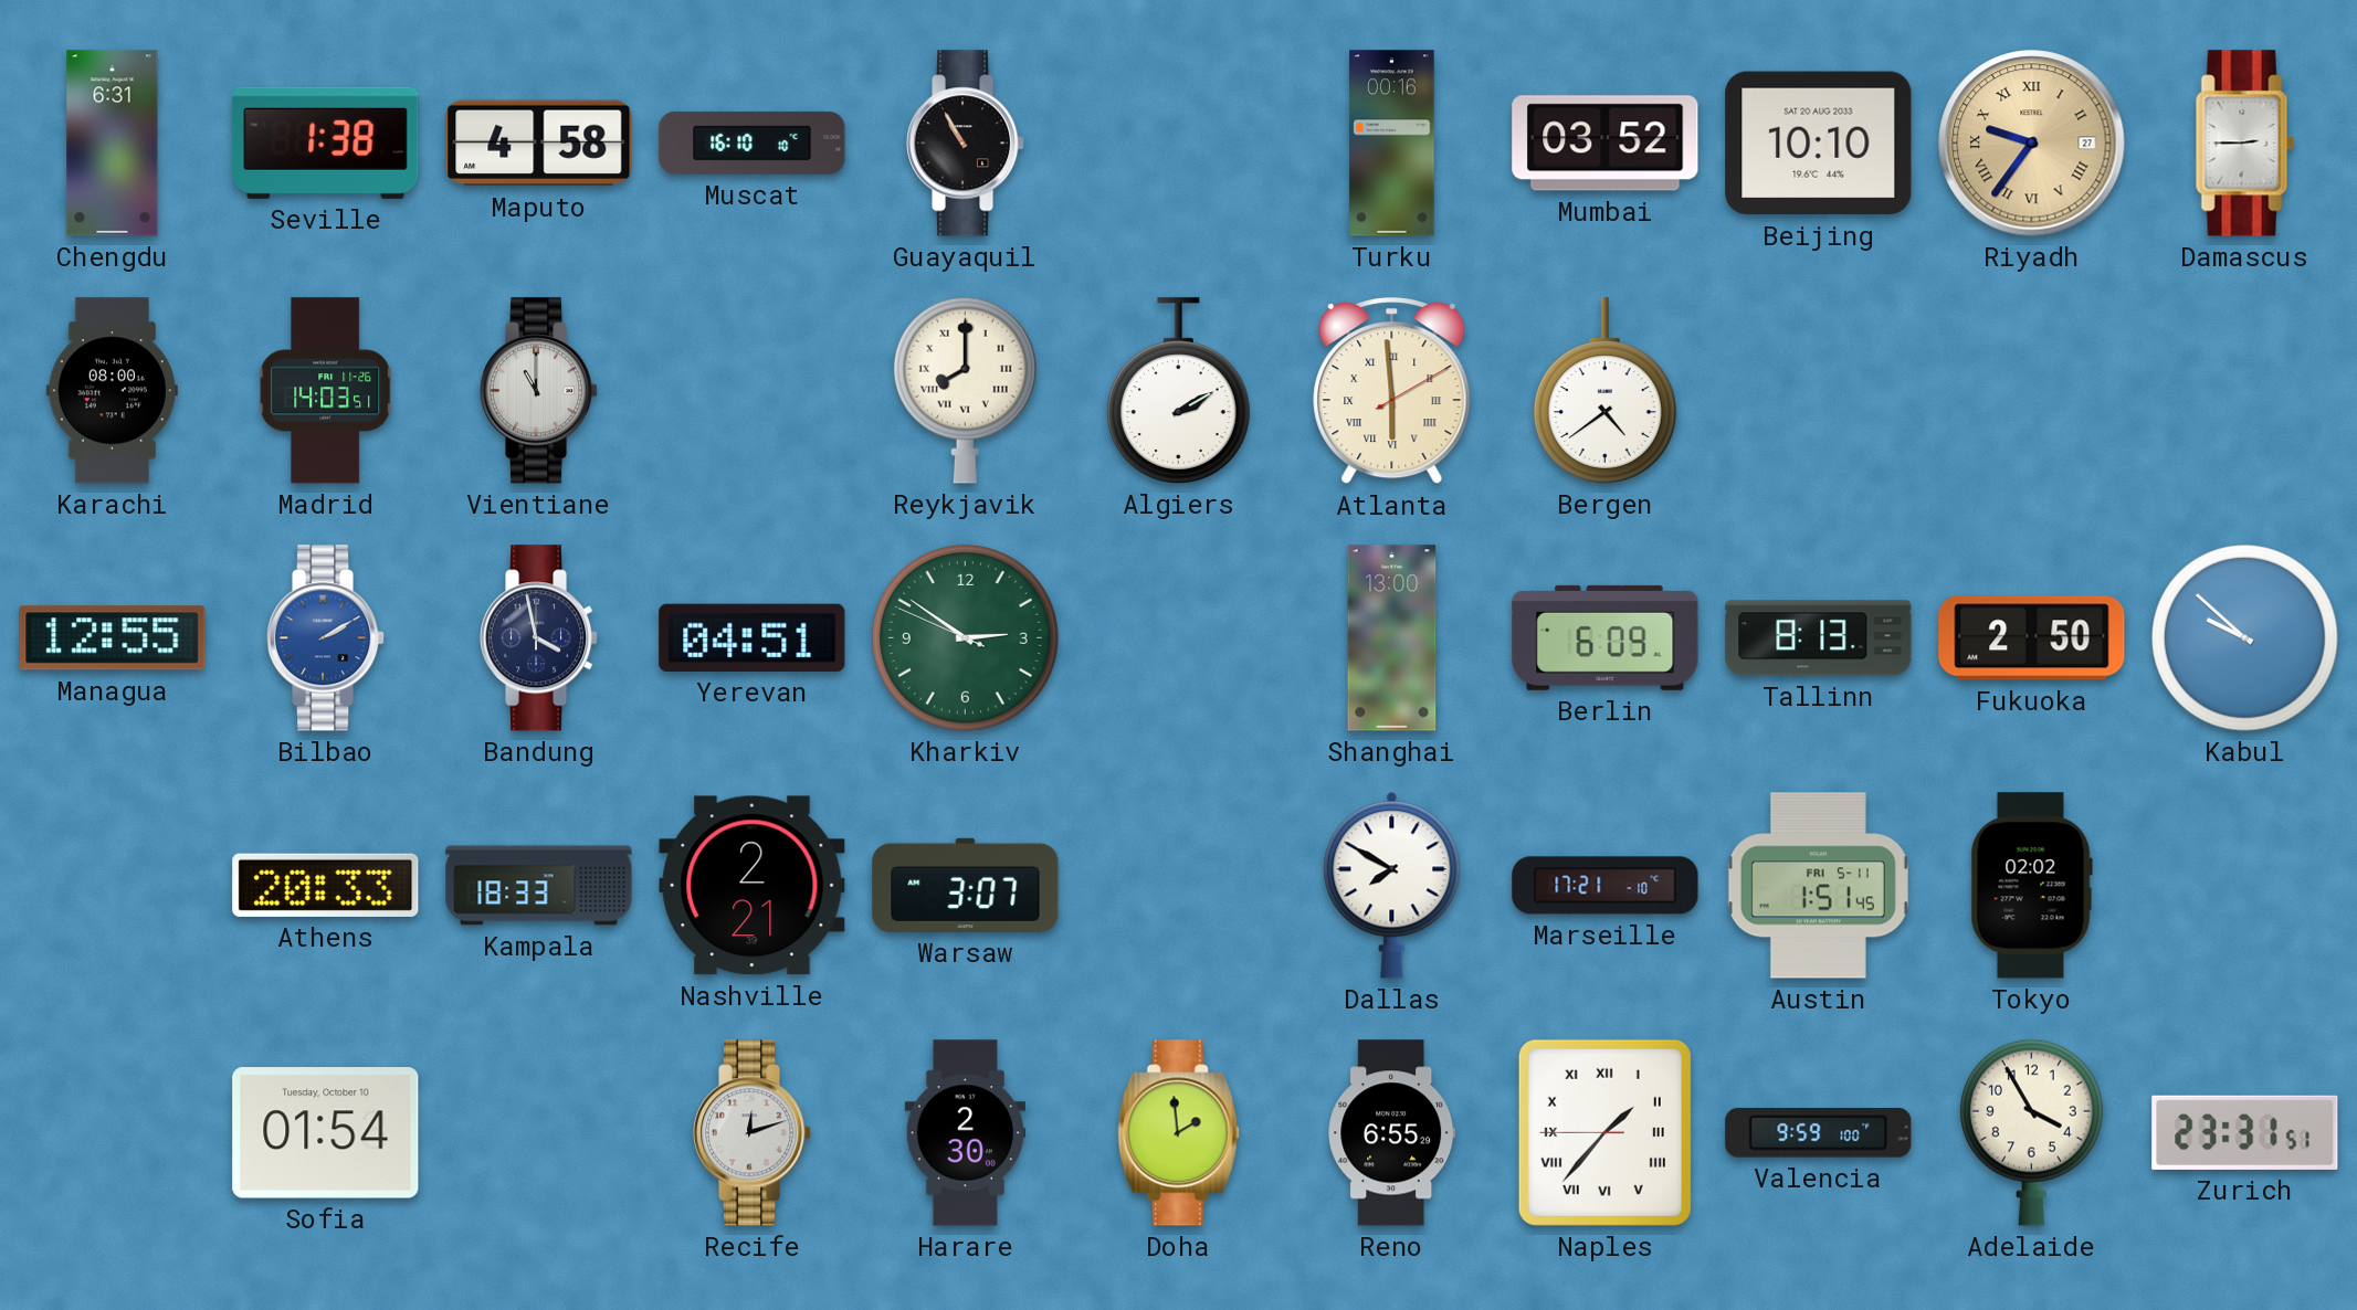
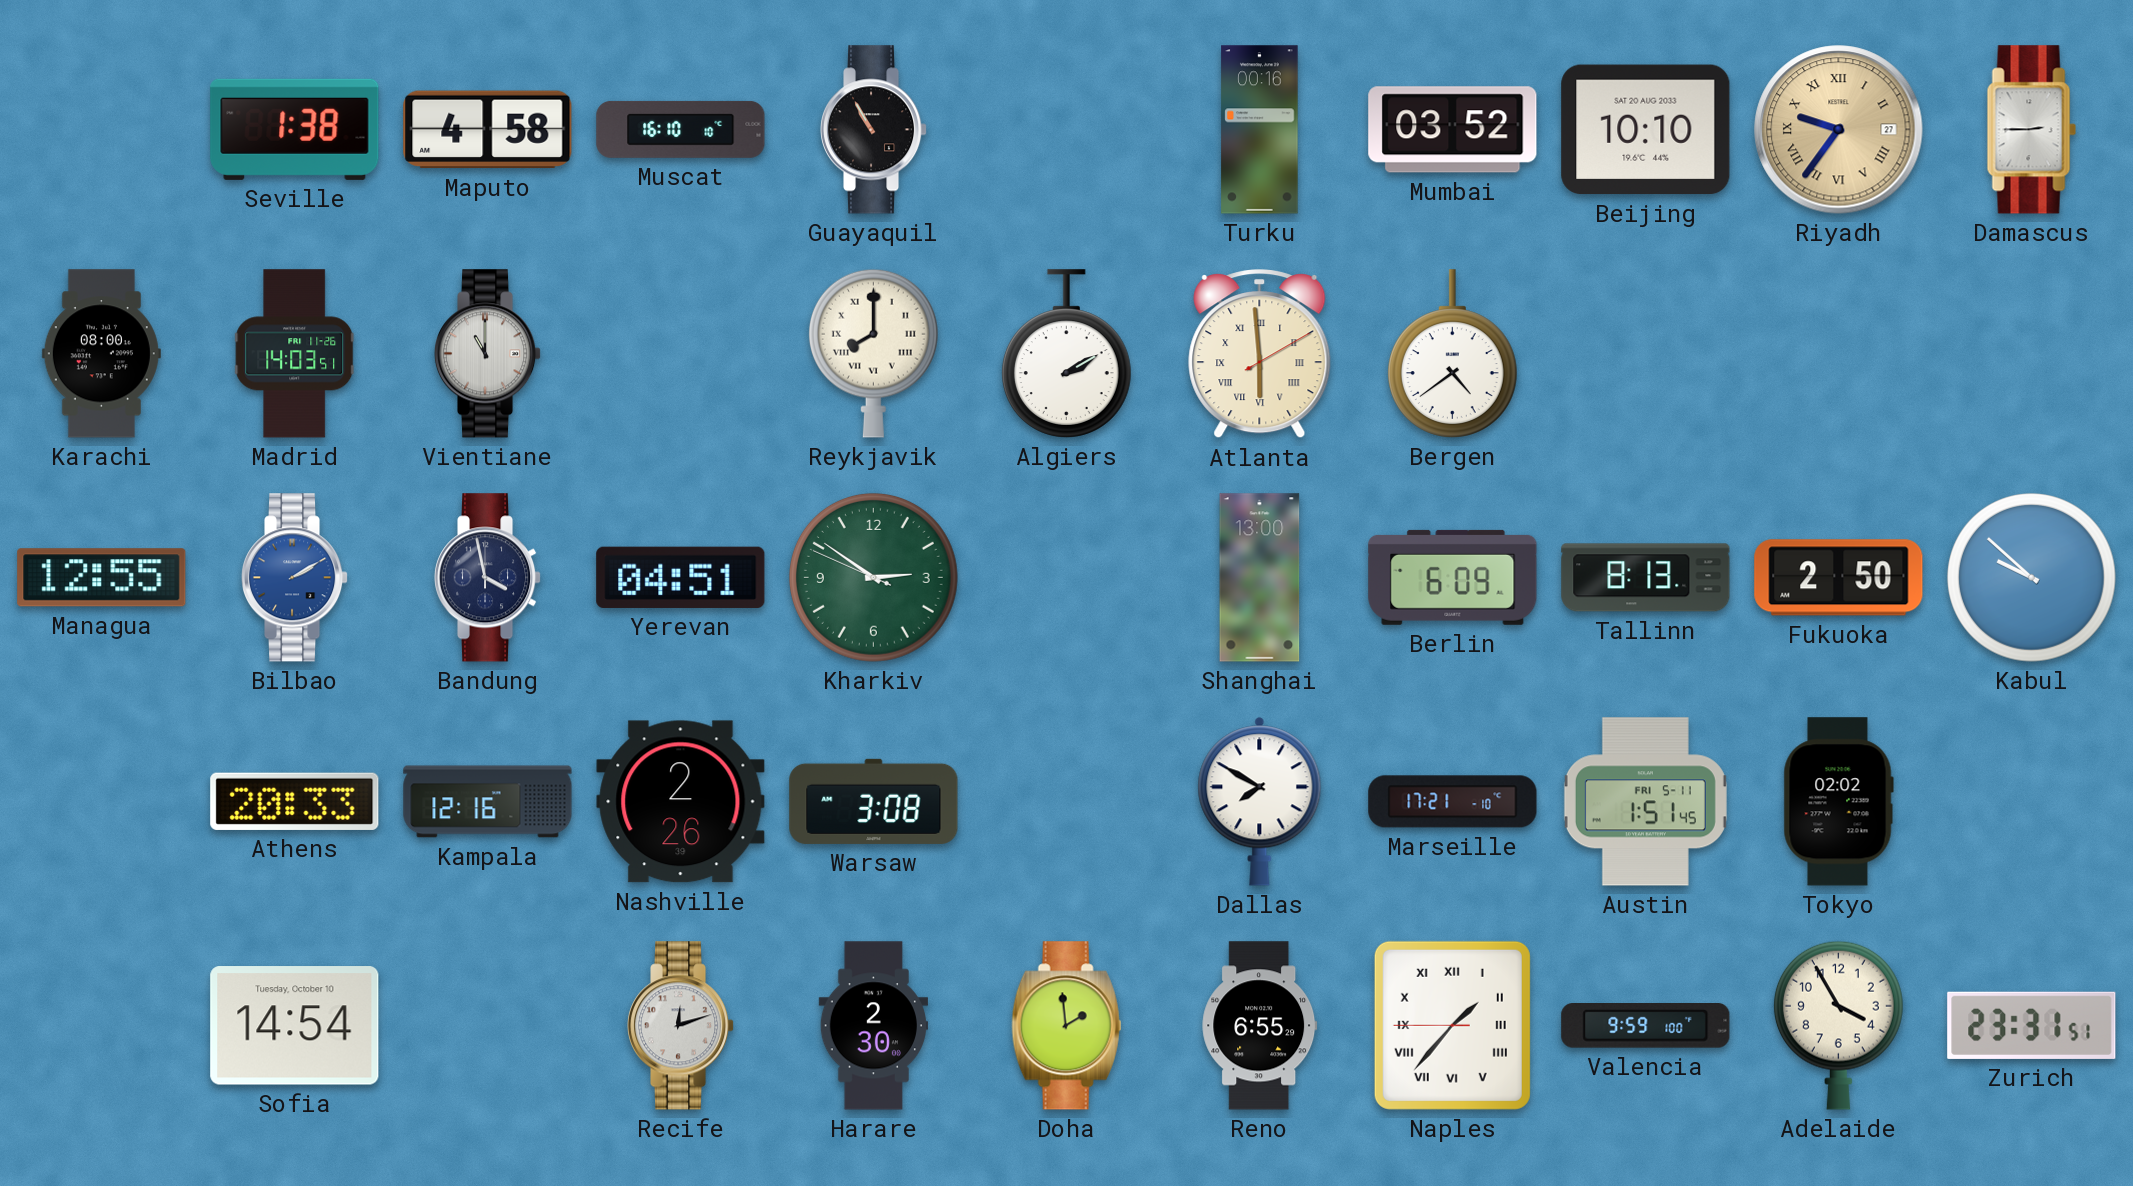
Chengdu: 6:31 -> none (113, 144)
Kampala: 18:33 -> 12:16 (488, 802)
Nashville: 2:21 -> 2:26 (681, 802)
Warsaw: 3:07 -> 3:08 (874, 801)
Sofia: 01:54 -> 14:54 (295, 1026)
